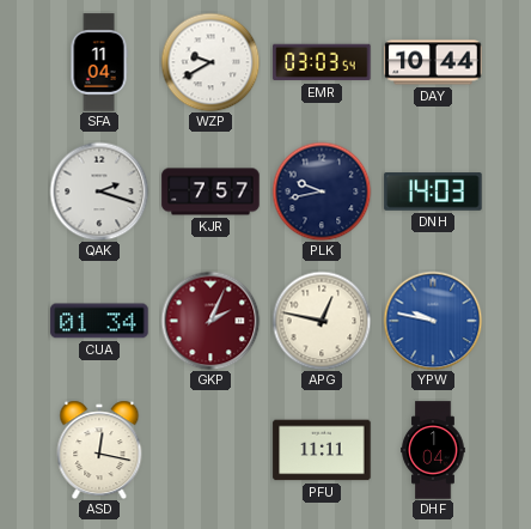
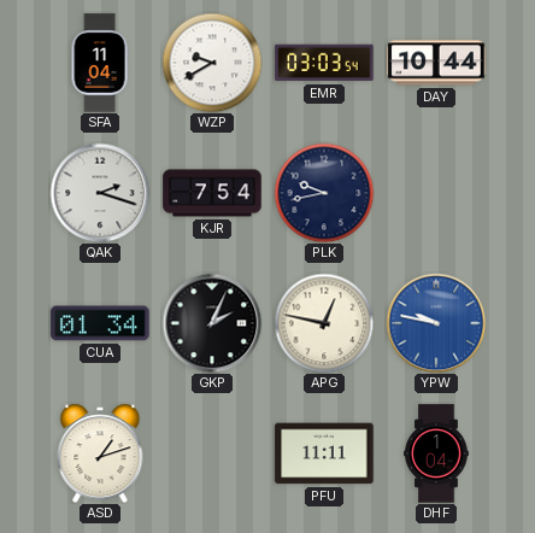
KJR: 7:57 -> 7:54 (212, 193)
DNH: 14:03 -> none (433, 191)
GKP dial: burgundy -> black (212, 323)
ASD: 12:17 -> 1:12 (100, 453)
